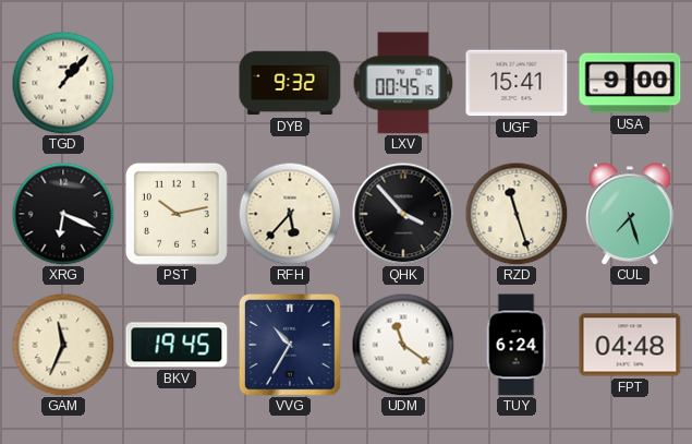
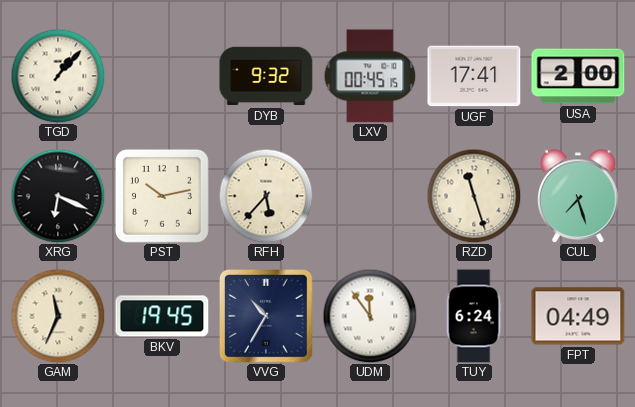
UGF: 15:41 -> 17:41 (474, 76)
USA: 9:00 -> 2:00 (578, 76)
QHK: 3:53 -> none (403, 214)
UDM: 11:21 -> 11:54 (370, 316)
FPT: 04:48 -> 04:49 (578, 316)
